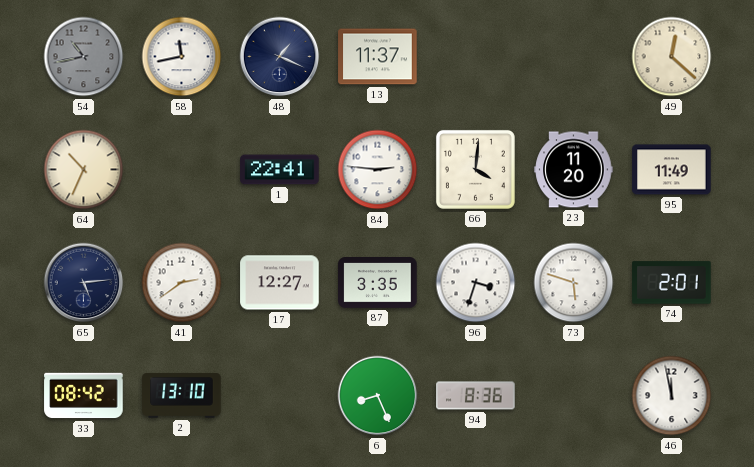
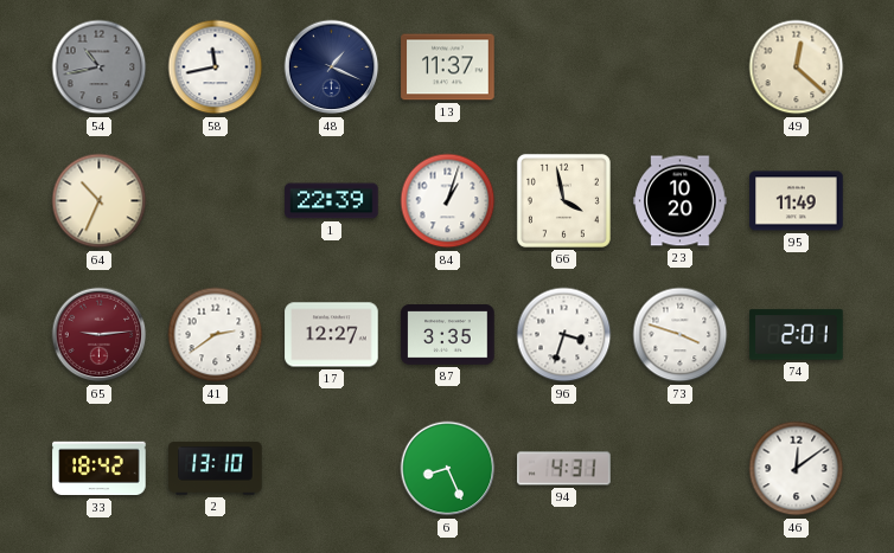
1: 22:41 -> 22:39 (332, 201)
84: 2:46 -> 1:03 (448, 201)
66: 4:01 -> 3:58 (563, 200)
23: 11:20 -> 10:20 (681, 201)
65: 5:14 -> 9:14 (100, 335)
65 dial: navy -> burgundy (100, 335)
73: 5:48 -> 3:48 (681, 335)
33: 08:42 -> 18:42 (100, 469)
94: 8:36 -> 4:31 (564, 469)
46: 11:58 -> 12:09 (797, 469)
